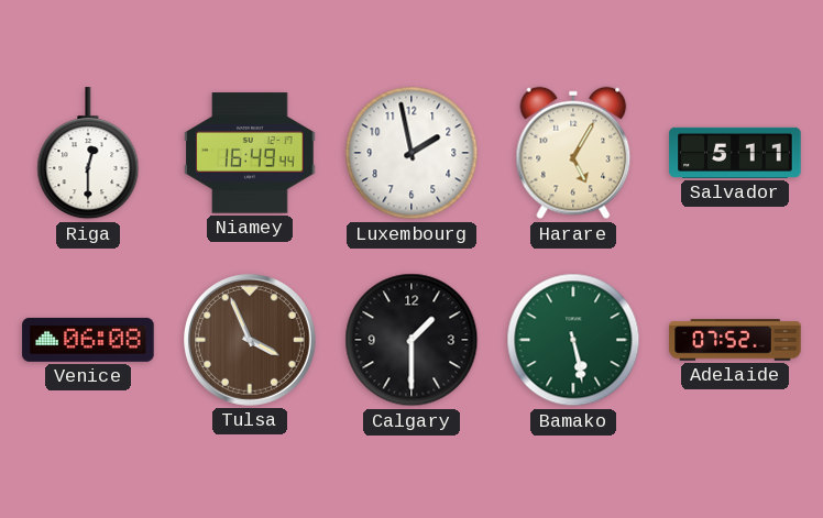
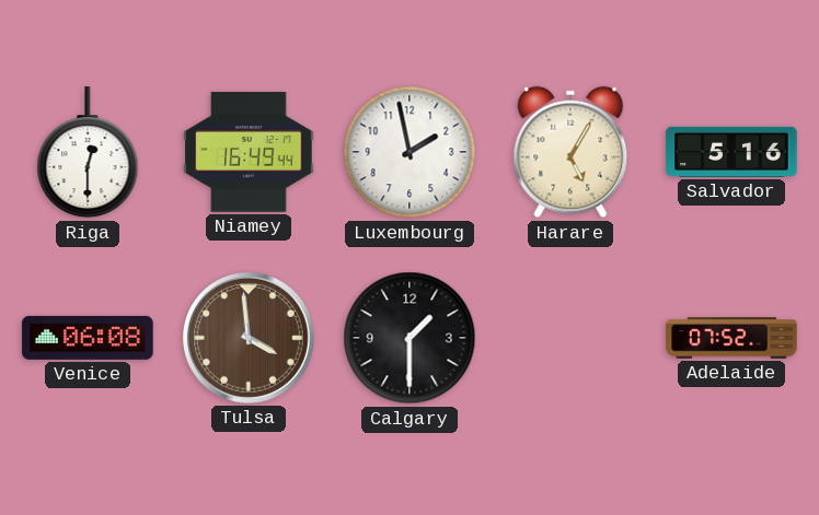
Salvador: 5:11 -> 5:16 (731, 152)
Tulsa: 3:56 -> 3:59 (250, 339)
Bamako: 5:28 -> none (573, 340)
